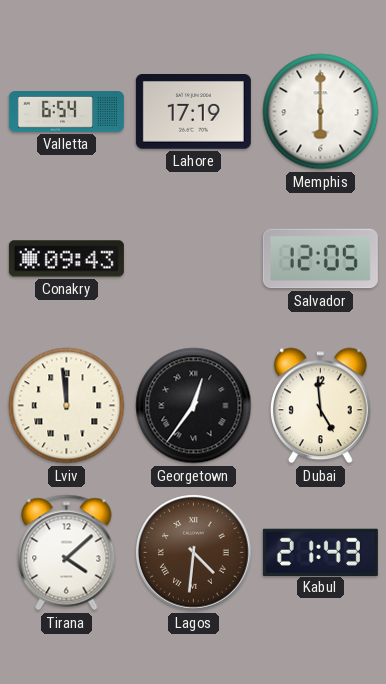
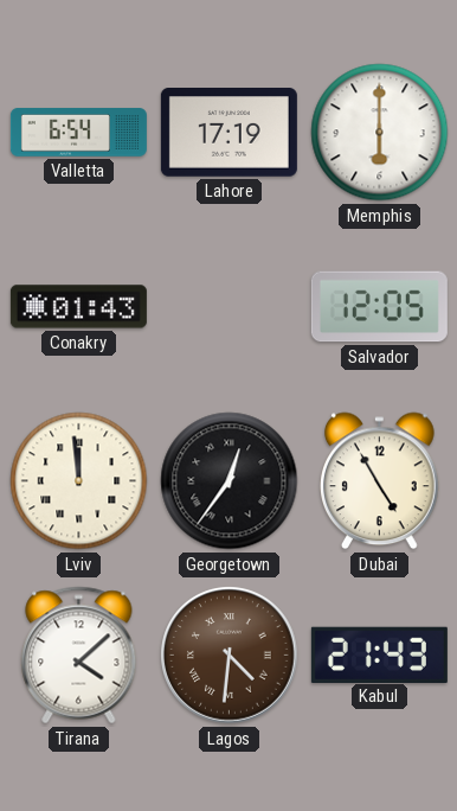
Conakry: 09:43 -> 01:43 (78, 307)
Dubai: 4:59 -> 4:55 (380, 481)
